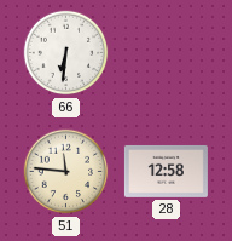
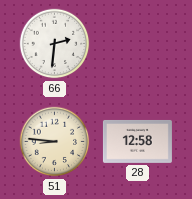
66: 6:31 -> 2:31 (55, 44)
51: 11:46 -> 8:46 (55, 142)
